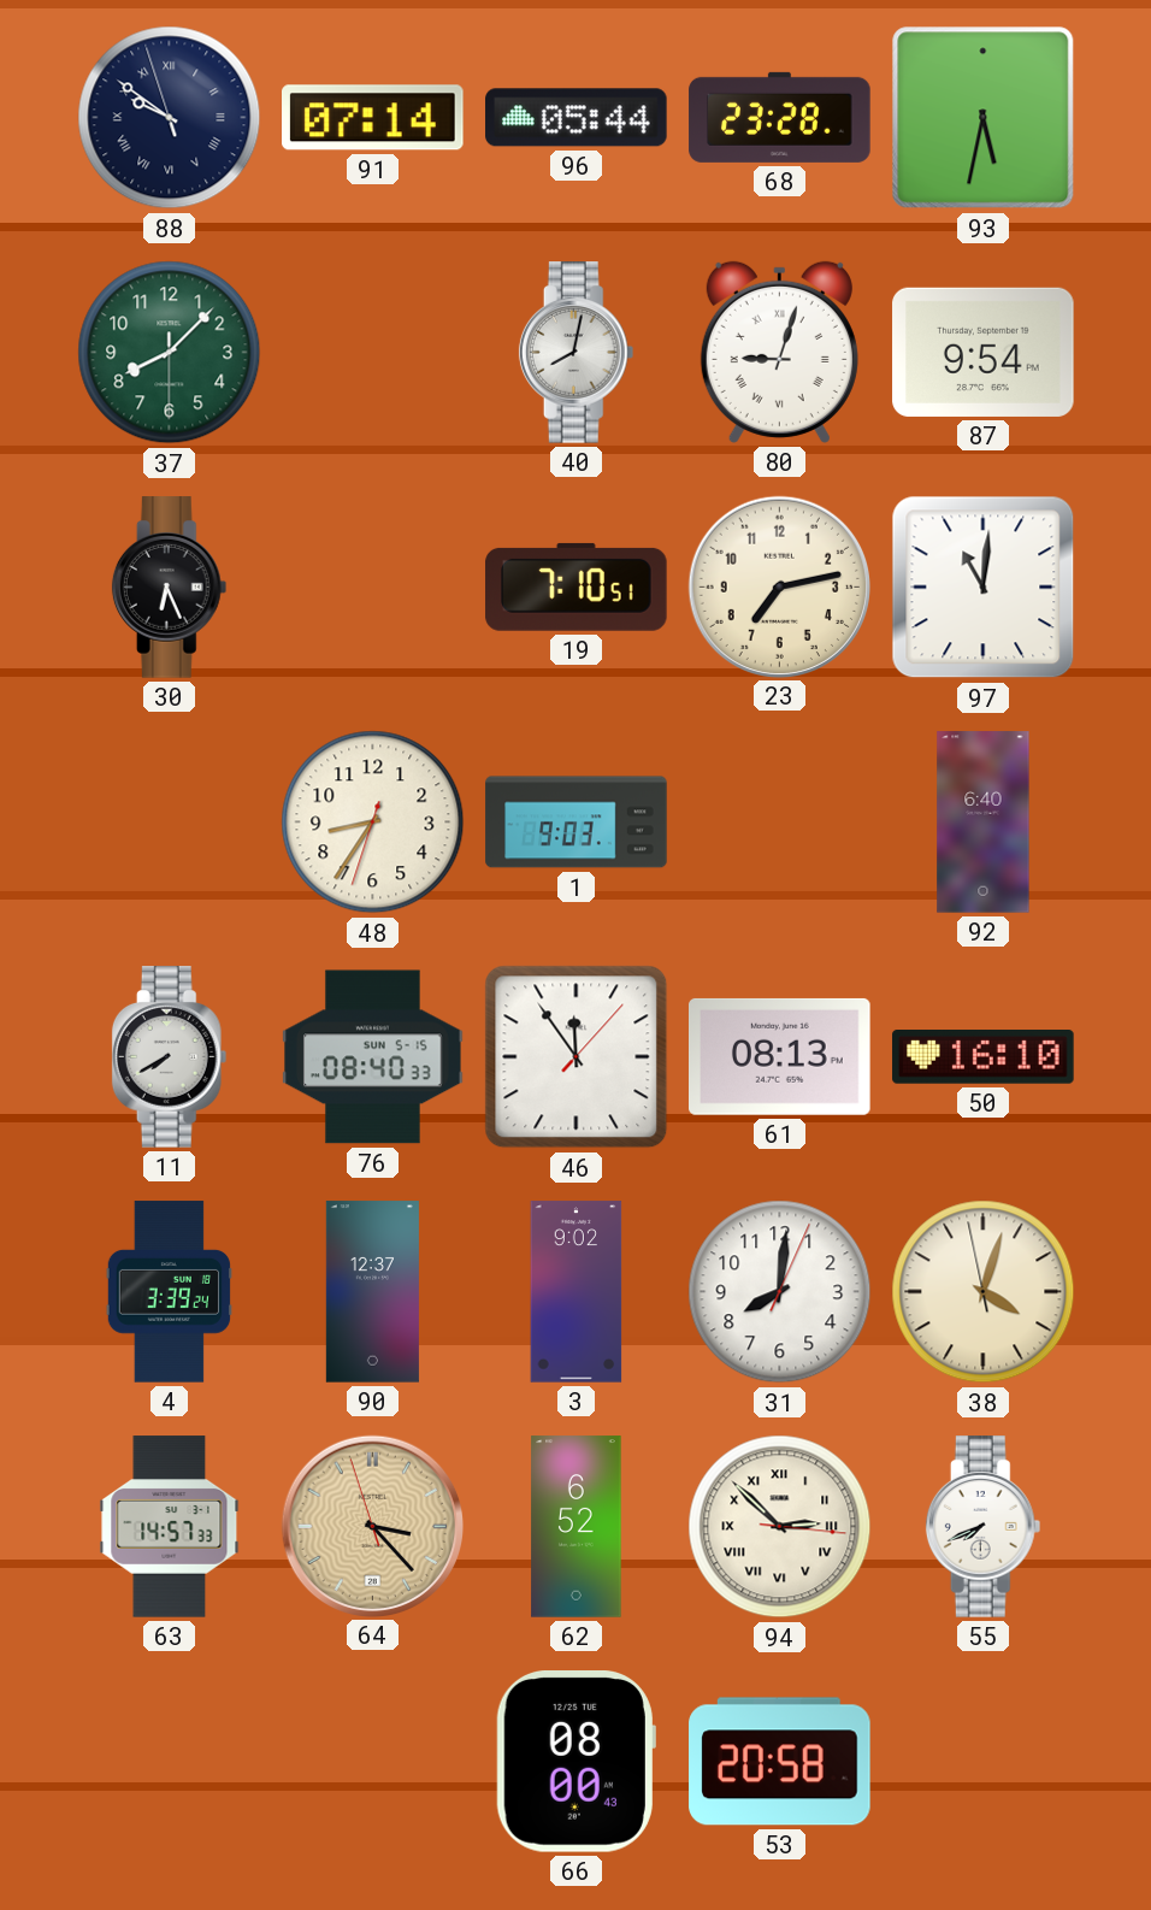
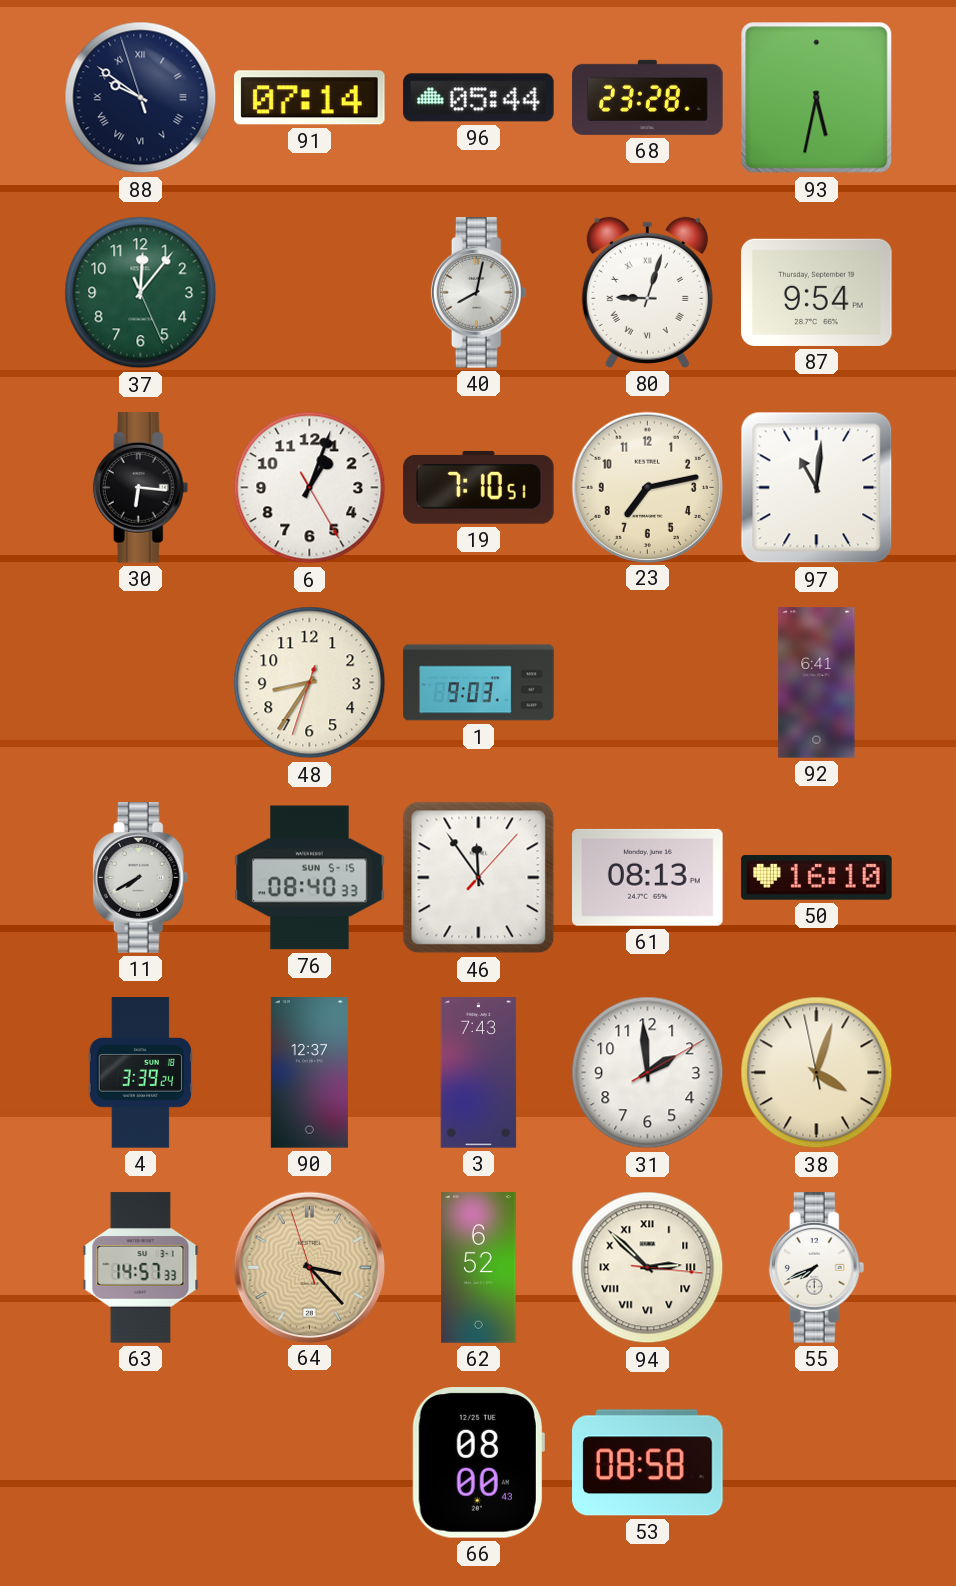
37: 8:07 -> 12:06 (141, 293)
30: 6:26 -> 6:16 (141, 488)
6: none -> 1:03 (310, 488)
92: 6:40 -> 6:41 (817, 683)
3: 9:02 -> 7:43 (479, 1073)
31: 8:01 -> 1:59 (648, 1073)
53: 20:58 -> 08:58 (648, 1463)
